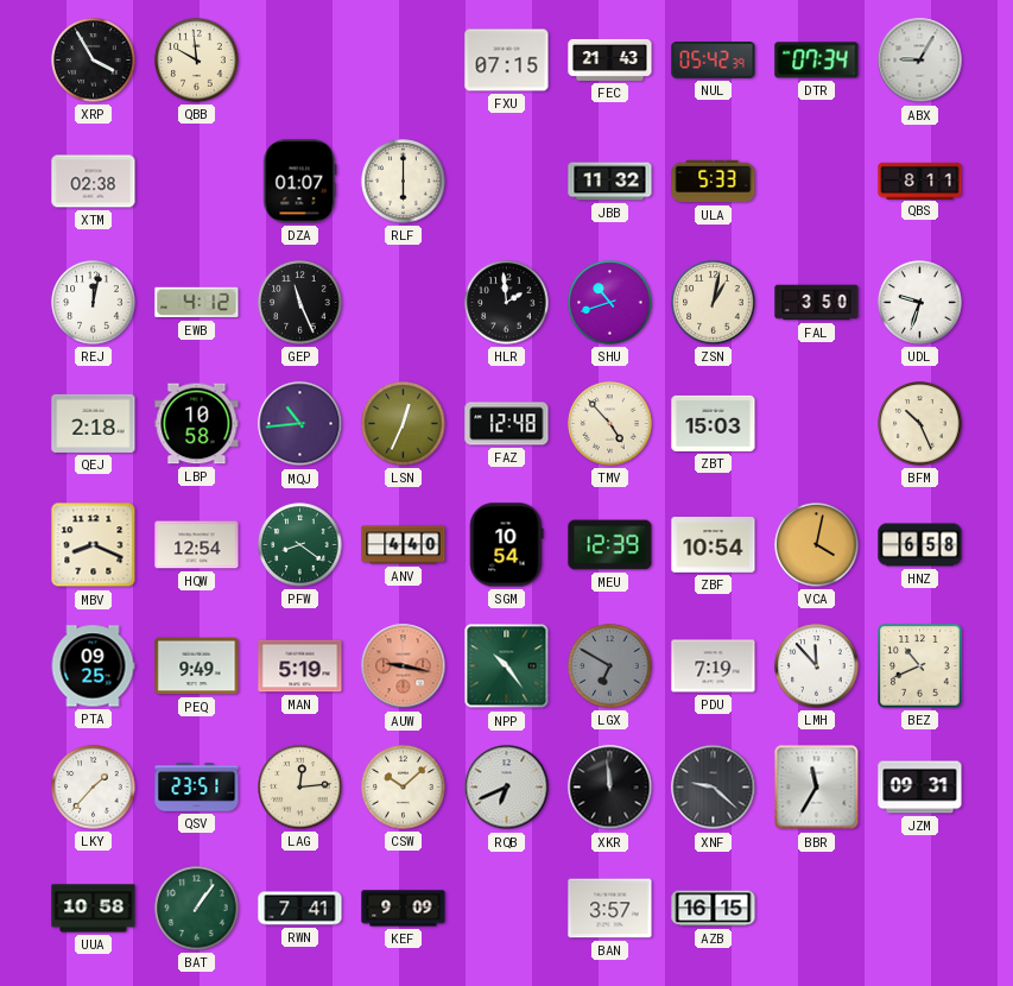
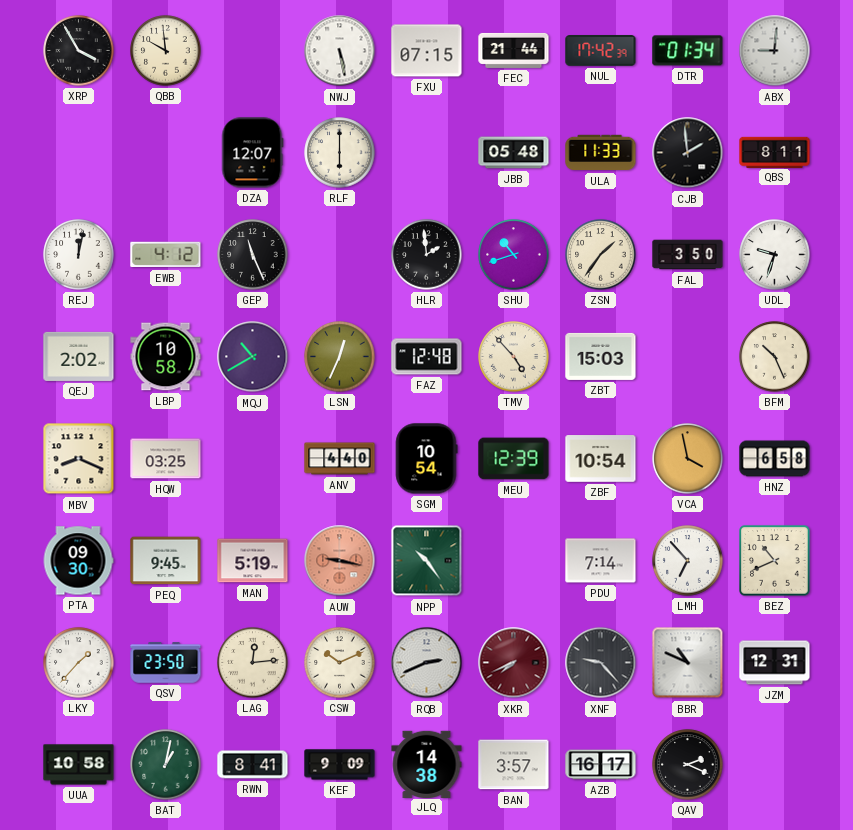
NWJ: none -> 5:28 (340, 51)
FEC: 21:43 -> 21:44 (514, 50)
NUL: 05:42 -> 17:42 (601, 51)
DTR: 07:34 -> 01:34 (688, 51)
ABX: 9:05 -> 9:01 (775, 51)
XTM: 02:38 -> none (94, 182)
DZA: 01:07 -> 12:07 (252, 153)
JBB: 11:32 -> 05:48 (514, 153)
ULA: 5:33 -> 11:33 (601, 153)
CJB: none -> 1:59 (688, 153)
ZSN: 1:02 -> 1:36 (601, 255)
QEJ: 2:18 -> 2:02 (79, 356)
MQJ: 10:44 -> 10:40 (253, 357)
HQW: 12:54 -> 03:25 (166, 459)
PFW: 8:21 -> none (300, 545)
VCA: 4:02 -> 3:58 (688, 459)
PTA: 09:25 -> 09:30 (78, 561)
PEQ: 9:49 -> 9:45 (166, 561)
LGX: 6:50 -> none (610, 666)
PDU: 7:19 -> 7:14 (601, 561)
LMH: 11:53 -> 6:53 (688, 561)
QSV: 23:51 -> 23:50 (166, 663)
CSW: 10:08 -> 10:11 (340, 663)
RQB: 6:41 -> 2:41 (427, 663)
XKR: 11:59 -> 7:41 (514, 663)
XKR dial: black -> burgundy (514, 663)
XNF: 9:22 -> 9:23 (601, 663)
BBR: 11:35 -> 10:49 (688, 663)
JZM: 09:31 -> 12:31 (775, 663)
BAT: 1:06 -> 1:02 (166, 765)
RWN: 7:41 -> 8:41 (253, 765)
JLQ: none -> 14:38 (427, 764)
AZB: 16:15 -> 16:17 (601, 765)
QAV: none -> 2:19 (688, 765)
